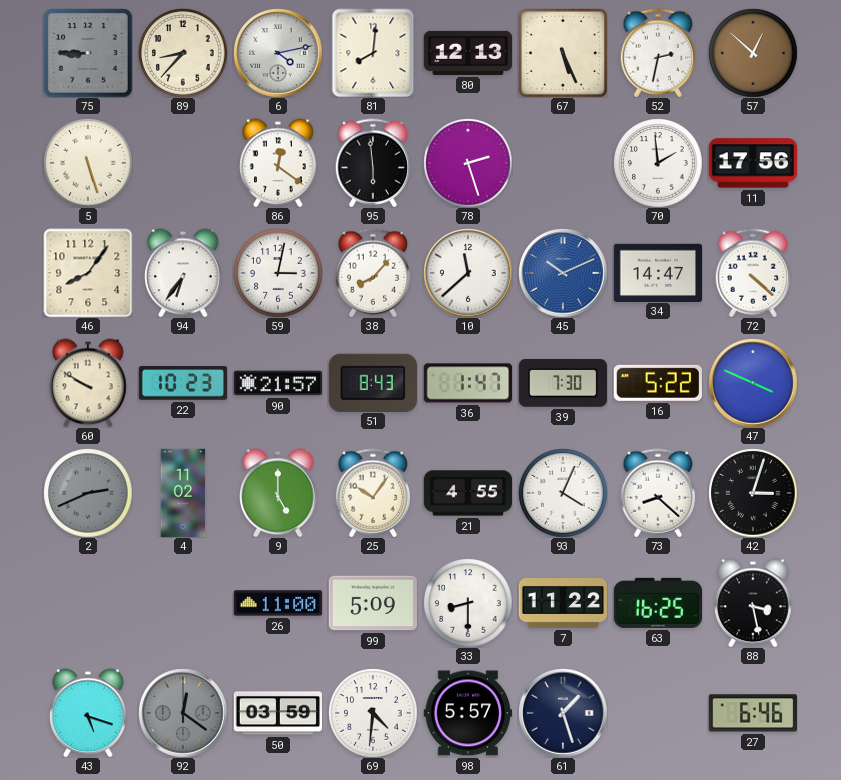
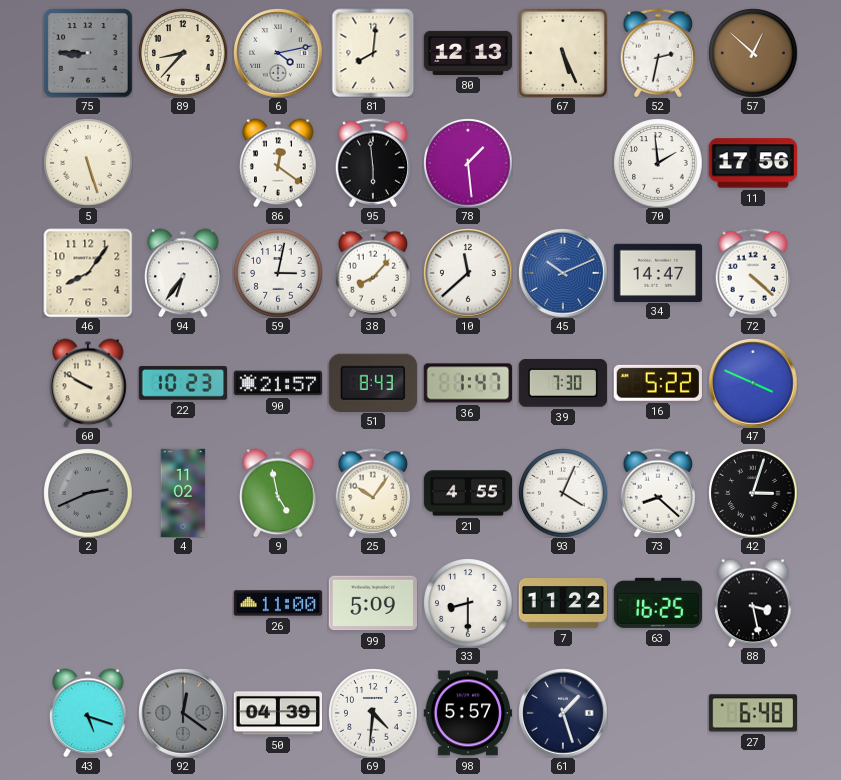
78: 2:27 -> 1:29 (468, 163)
9: 5:00 -> 4:58 (278, 493)
50: 03:59 -> 04:39 (278, 713)
27: 6:46 -> 6:48 (752, 713)
